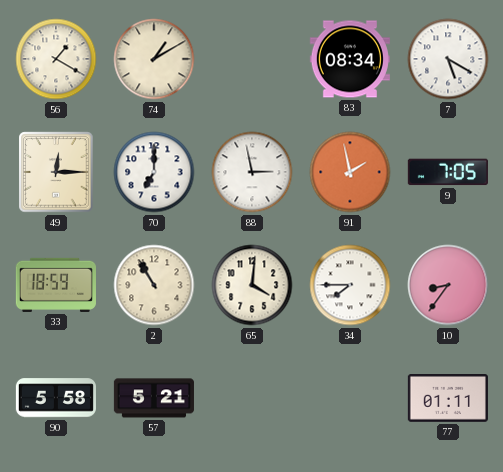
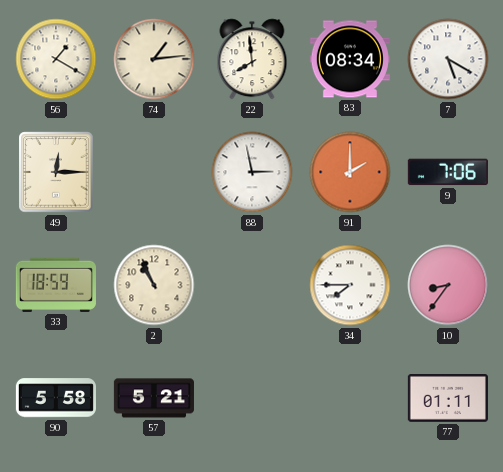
74: 1:10 -> 1:14 (154, 59)
22: none -> 7:59 (252, 59)
70: 7:00 -> none (154, 172)
91: 1:58 -> 2:00 (350, 172)
9: 7:05 -> 7:06 (448, 172)
2: 10:55 -> 10:56 (154, 285)
65: 4:01 -> none (252, 285)
